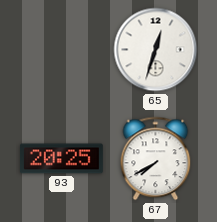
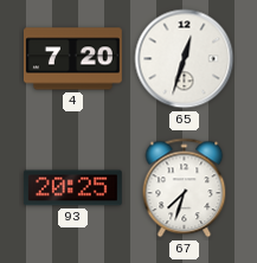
4: none -> 7:20 (72, 59)
67: 7:40 -> 7:33 (185, 188)
